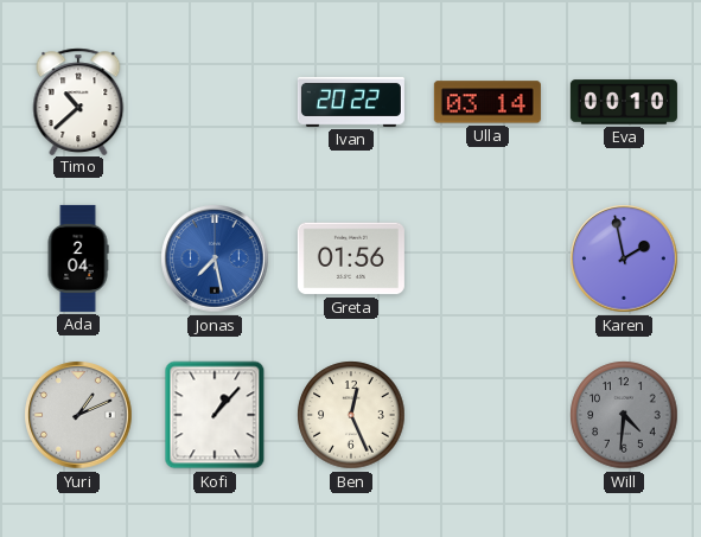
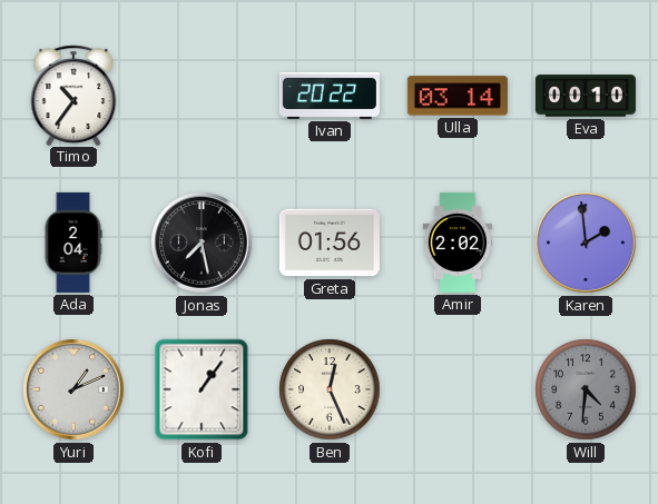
Timo: 10:38 -> 10:36 (73, 95)
Jonas dial: blue -> black (202, 243)
Amir: none -> 2:02 (458, 243)
Karen: 1:58 -> 1:59 (586, 243)
Kofi: 1:07 -> 1:06 (202, 389)
